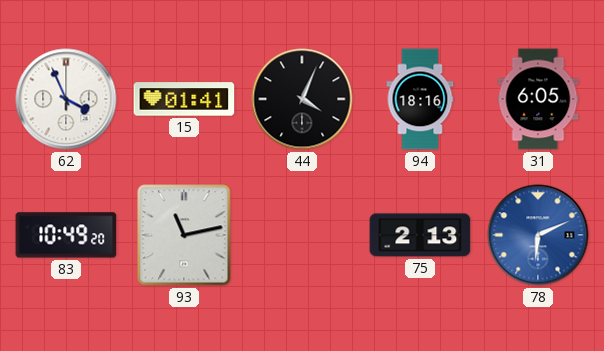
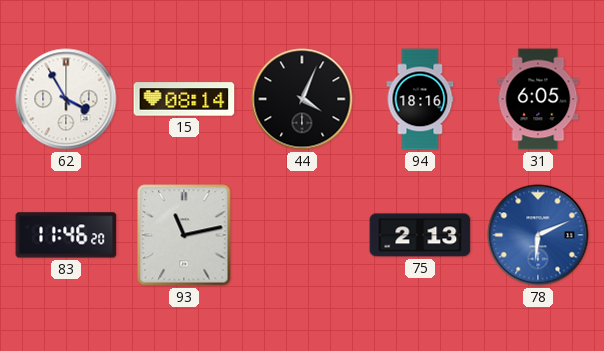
62: 3:56 -> 3:55 (66, 99)
15: 01:41 -> 08:14 (184, 99)
83: 10:49 -> 11:46 (66, 235)
